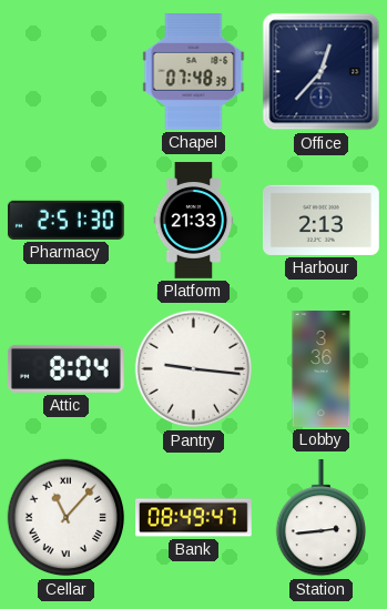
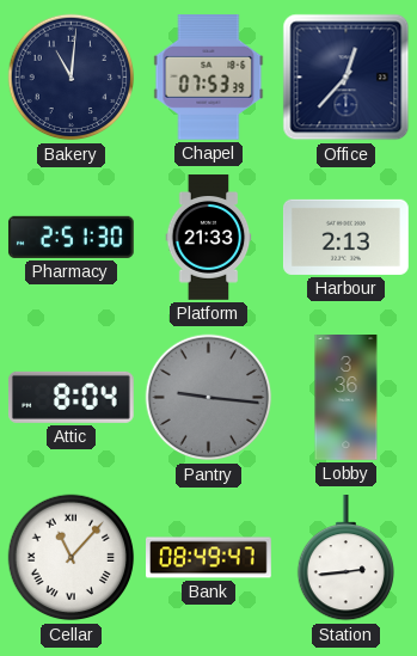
Bakery: none -> 11:01 (72, 78)
Chapel: 07:48 -> 07:53 (209, 78)
Pantry dial: white -> grey (209, 398)
